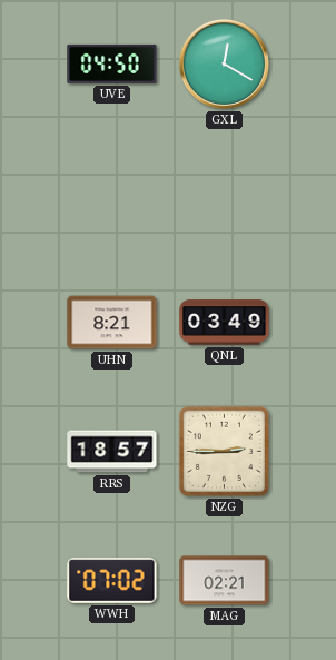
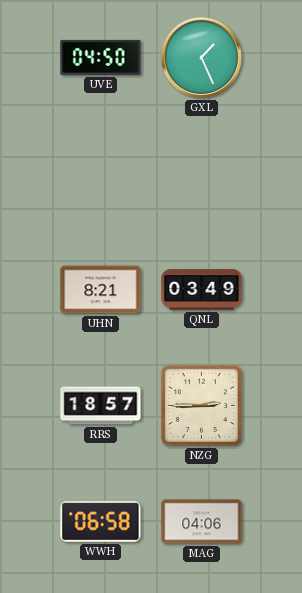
GXL: 12:20 -> 1:26 (201, 57)
WWH: 07:02 -> 06:58 (101, 522)
MAG: 02:21 -> 04:06 (202, 522)
